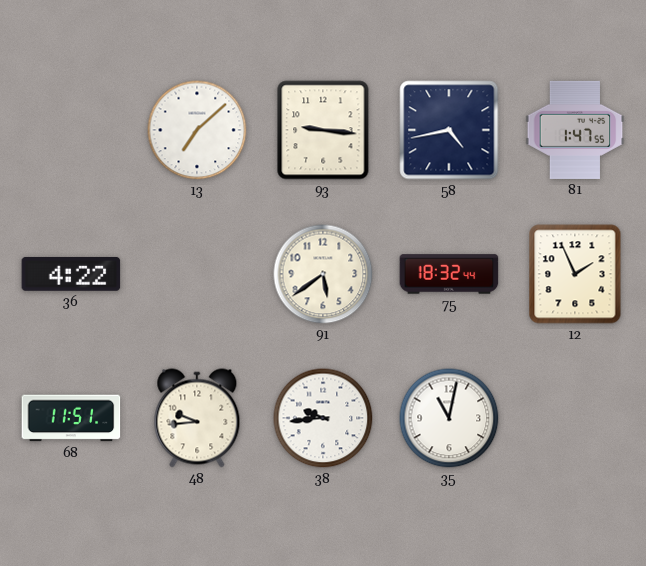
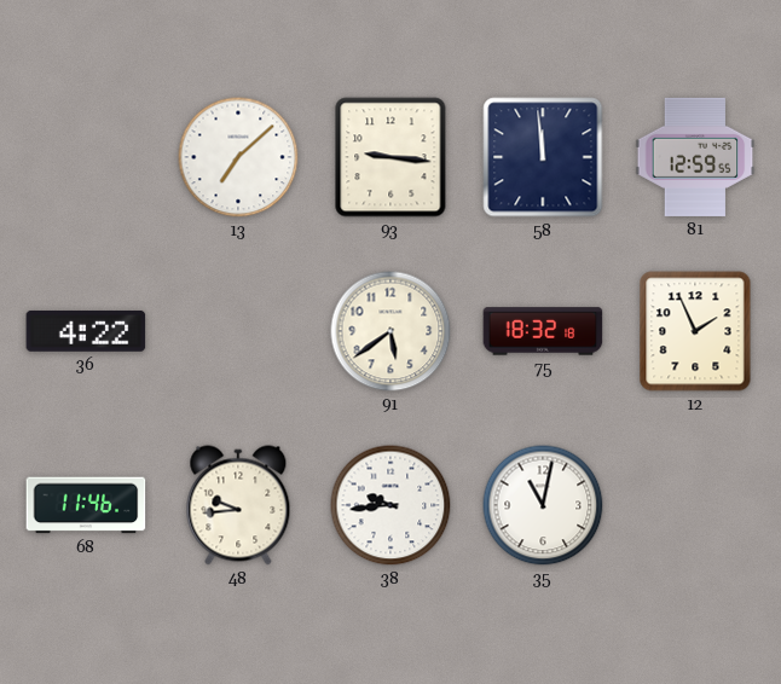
58: 4:43 -> 11:59 (543, 157)
81: 1:47 -> 12:59 (695, 157)
75: 18:32:44 -> 18:32:18 (543, 331)
68: 11:51 -> 11:46 (86, 505)
